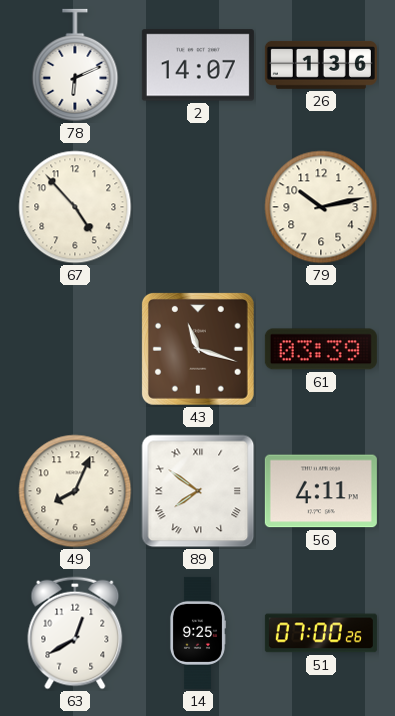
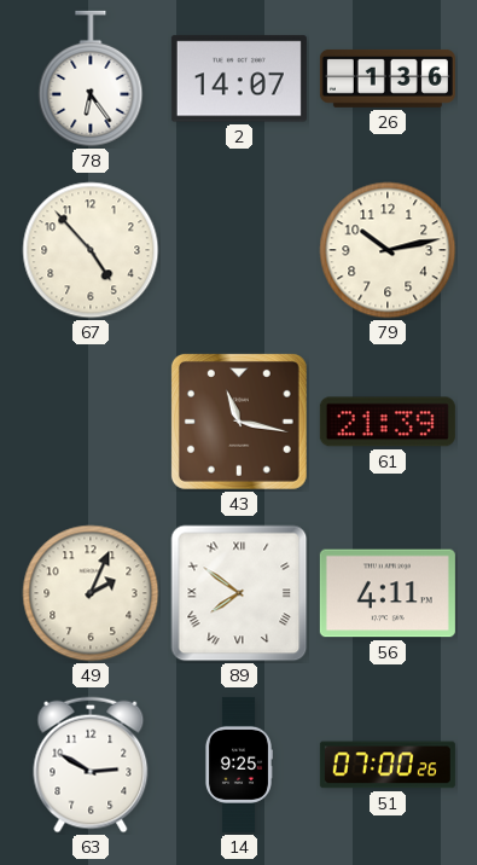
78: 6:11 -> 6:24 (91, 79)
43: 11:18 -> 11:17 (239, 422)
61: 03:39 -> 21:39 (388, 422)
49: 8:04 -> 2:04 (91, 593)
63: 12:40 -> 2:50 (91, 765)
